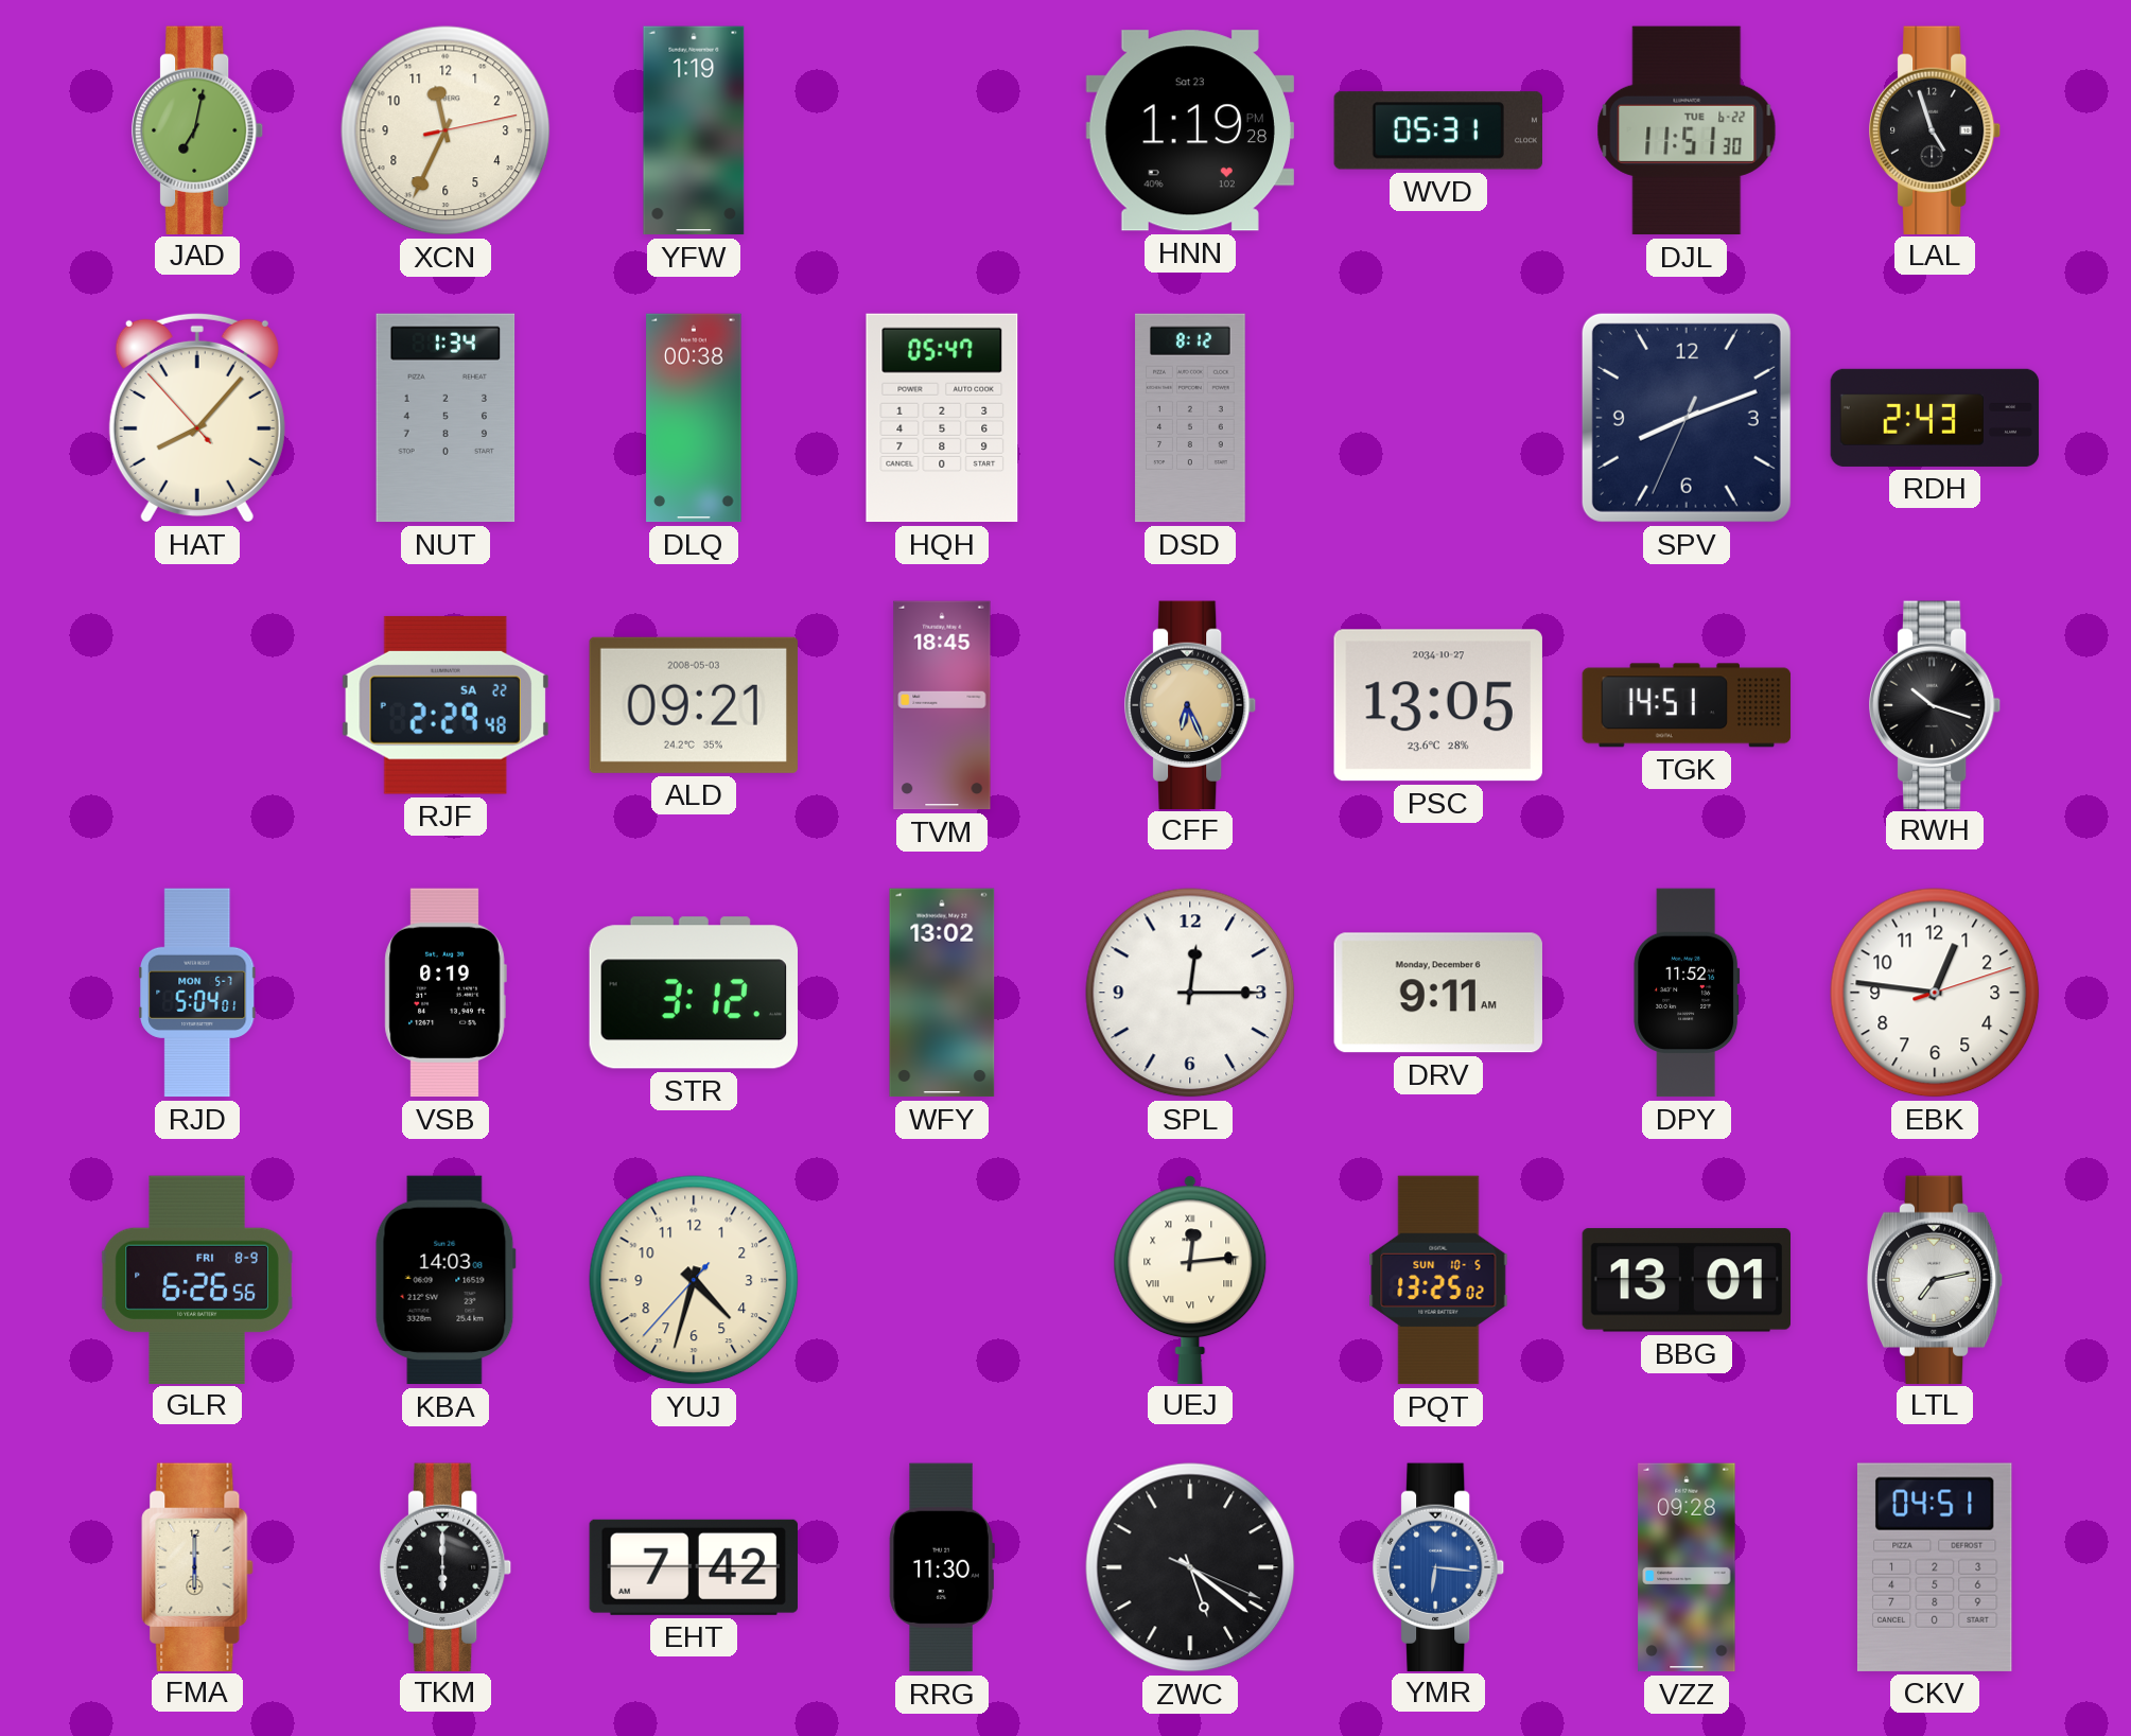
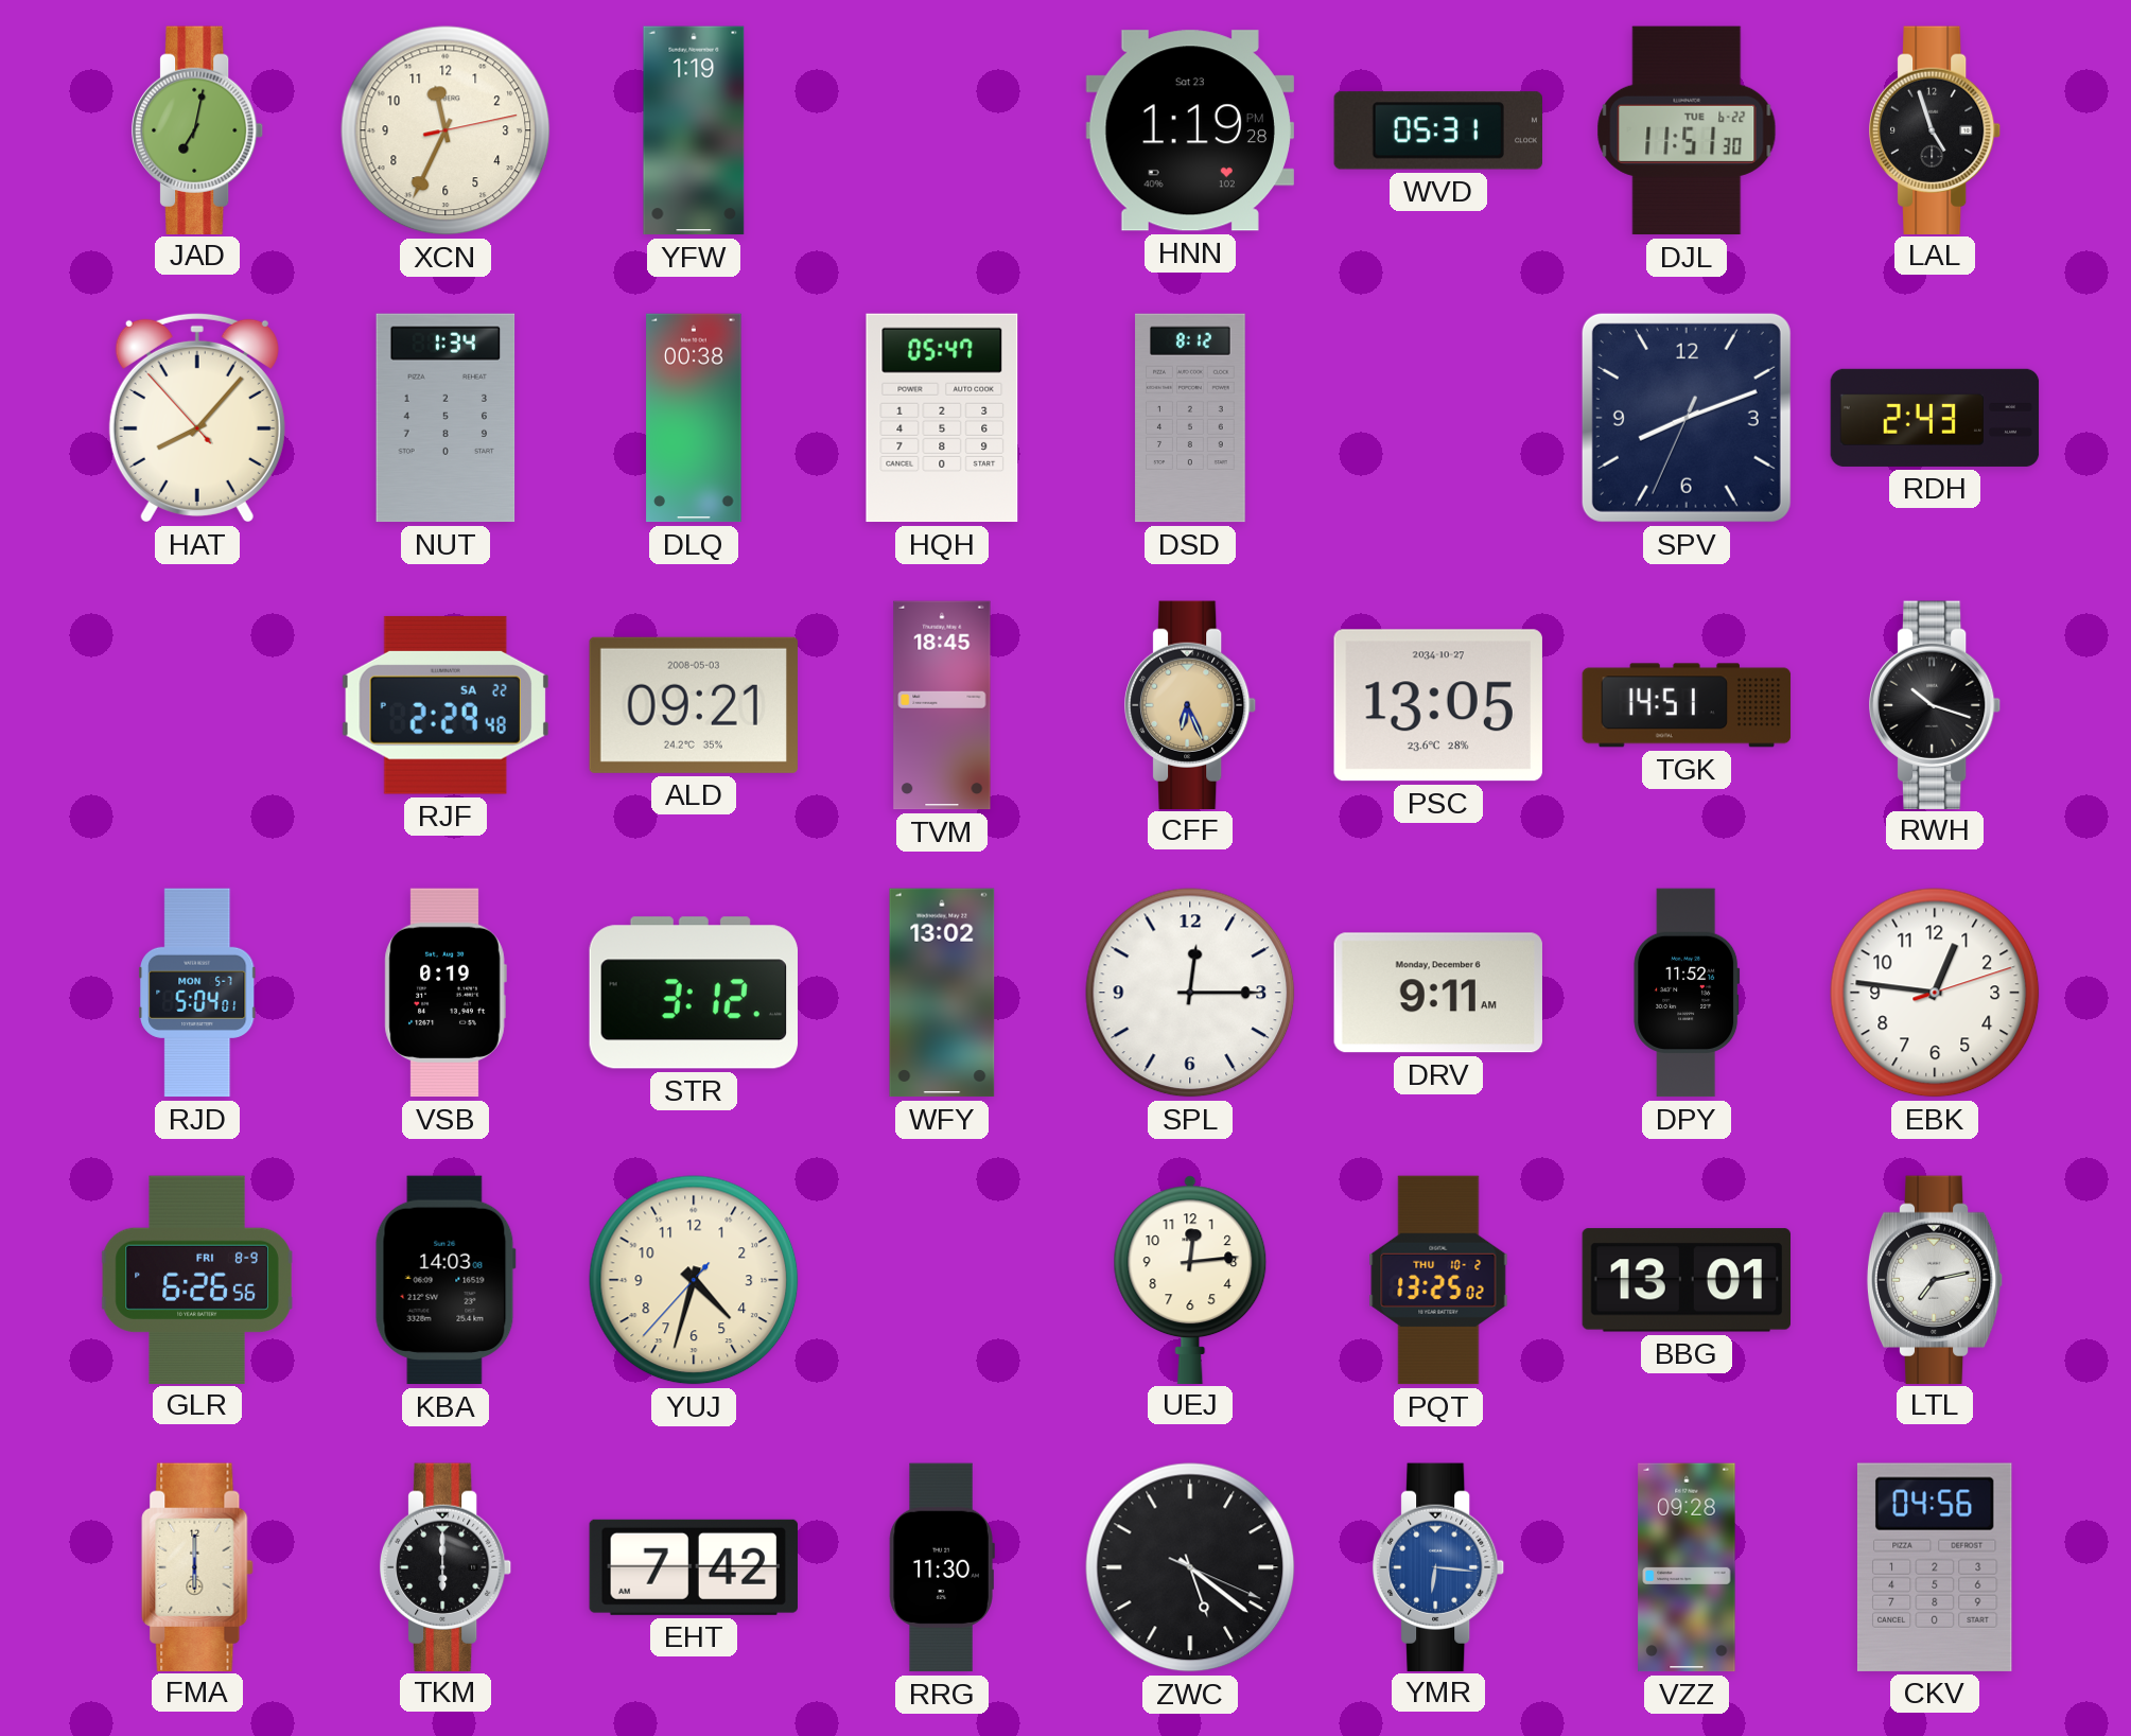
UEJ numerals: Roman -> Arabic (1190, 1279)
PQT date: SUN 10-5 -> THU 10-2 (1438, 1280)
CKV: 04:51 -> 04:56 (1935, 1567)
